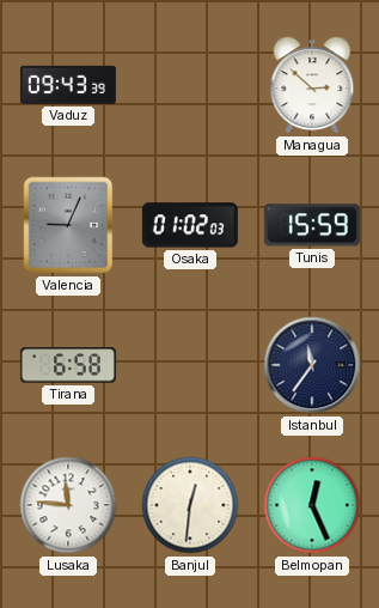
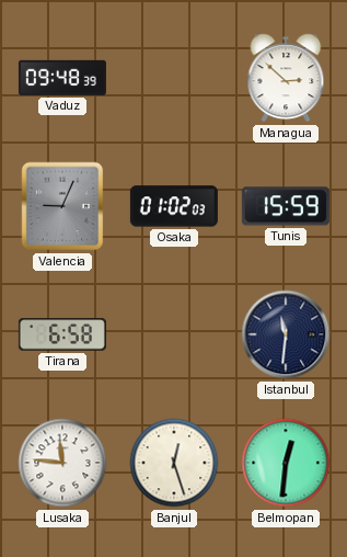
Vaduz: 09:43 -> 09:48 (62, 78)
Istanbul: 11:36 -> 11:31 (286, 334)
Banjul: 12:31 -> 12:27 (174, 463)
Belmopan: 12:26 -> 12:31 (286, 463)
